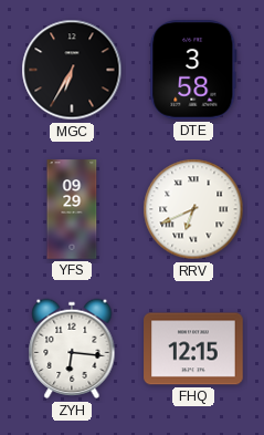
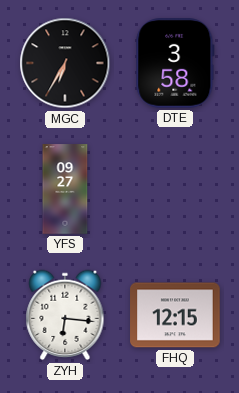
YFS: 09:29 -> 09:27 (65, 189)
RRV: 6:41 -> none (193, 209)
